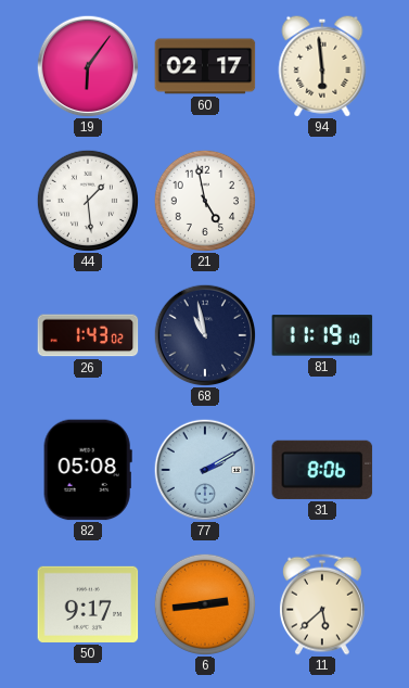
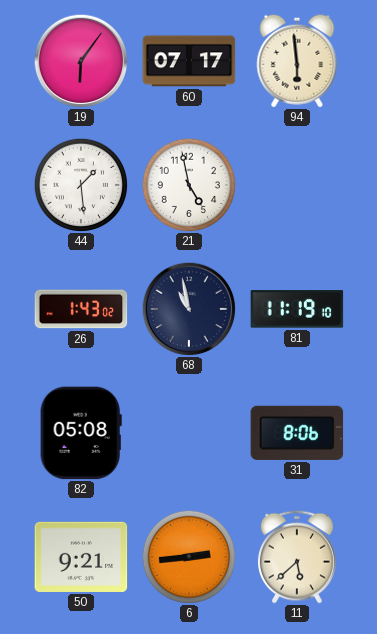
60: 02:17 -> 07:17 (189, 61)
77: 2:10 -> none (205, 470)
50: 9:17 -> 9:21 (81, 557)
